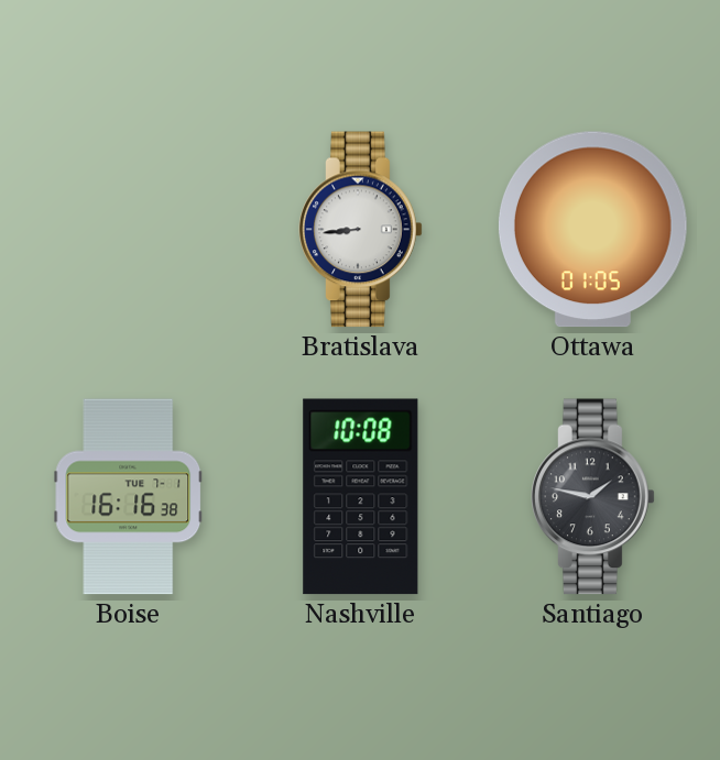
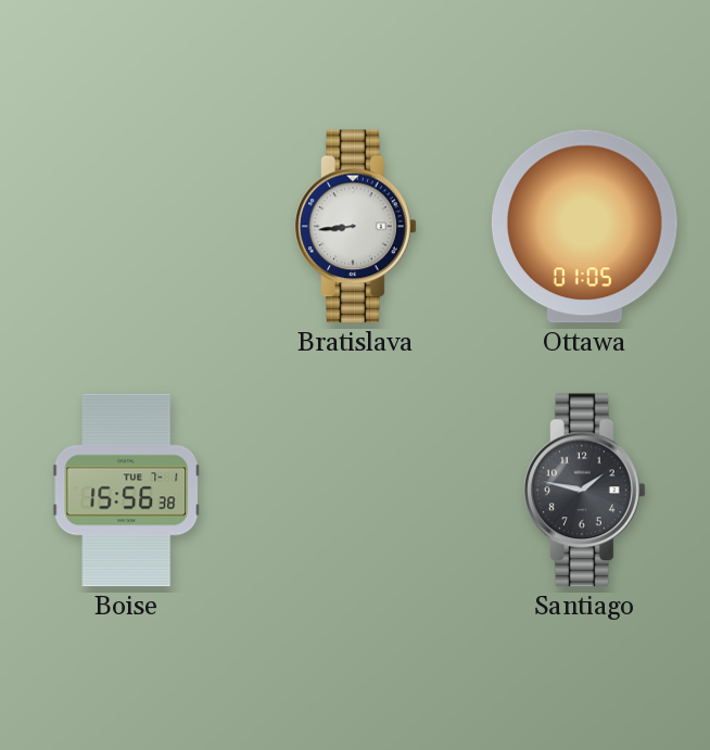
Boise: 16:16 -> 15:56 (127, 491)
Nashville: 10:08 -> none (361, 497)
